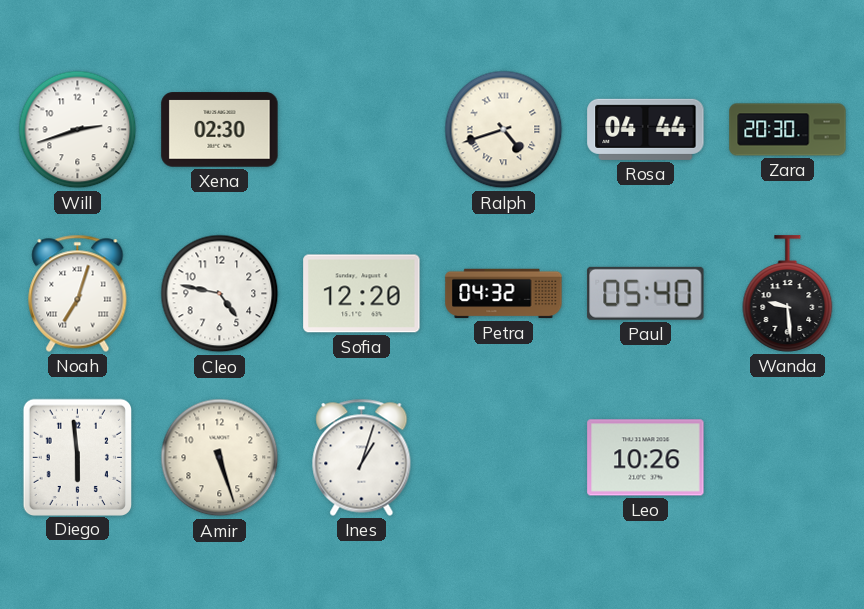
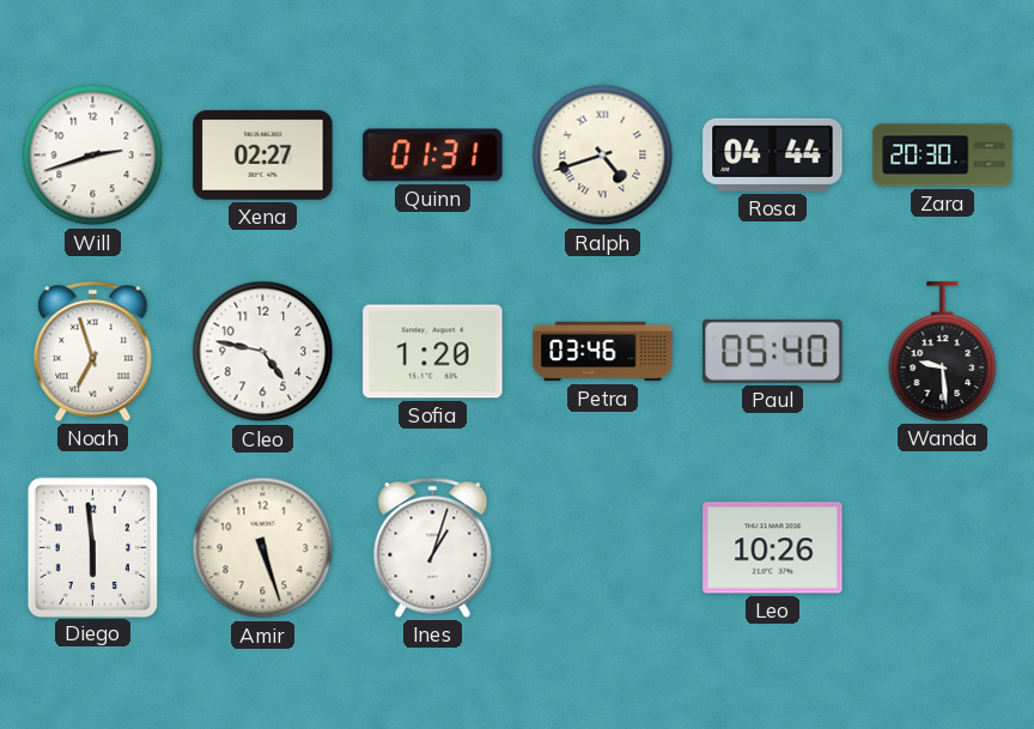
Xena: 02:30 -> 02:27 (263, 156)
Quinn: none -> 01:31 (433, 156)
Noah: 7:03 -> 6:57 (93, 351)
Sofia: 12:20 -> 1:20 (433, 352)
Petra: 04:32 -> 03:46 (603, 352)
